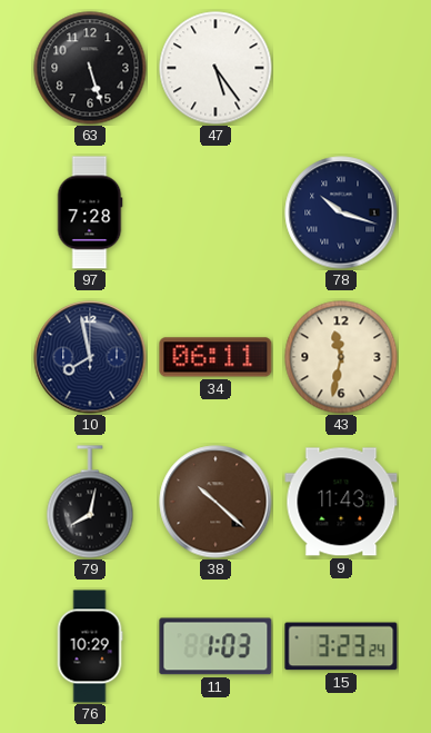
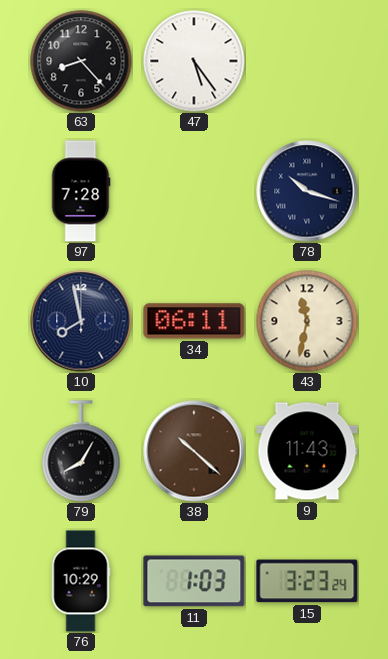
63: 5:27 -> 8:23 (81, 61)
79: 8:02 -> 8:05 (81, 451)
